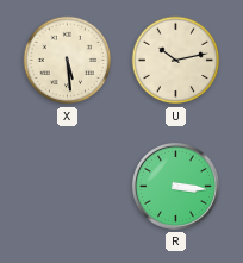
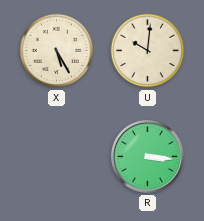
X: 5:29 -> 5:25 (57, 51)
U: 10:13 -> 10:01 (148, 51)
